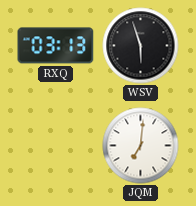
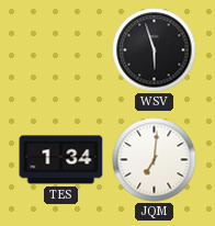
RXQ: 03:13 -> none (56, 46)
TES: none -> 1:34 (61, 160)
